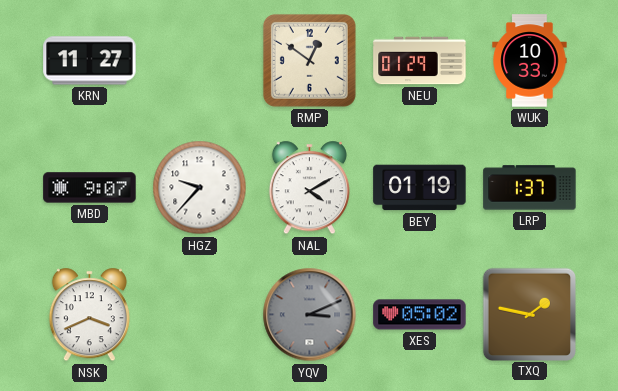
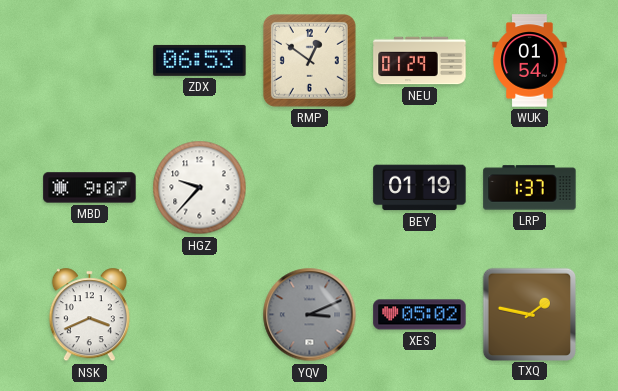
KRN: 11:27 -> none (90, 61)
ZDX: none -> 06:53 (200, 60)
WUK: 10:33 -> 01:54 (530, 61)
NAL: 4:10 -> none (309, 188)
